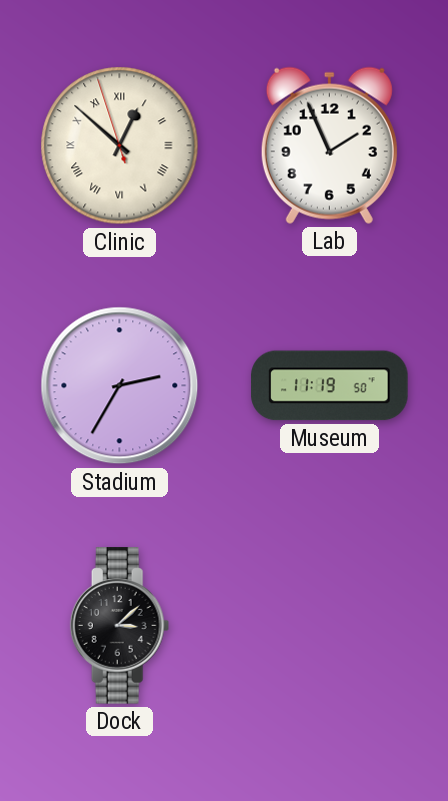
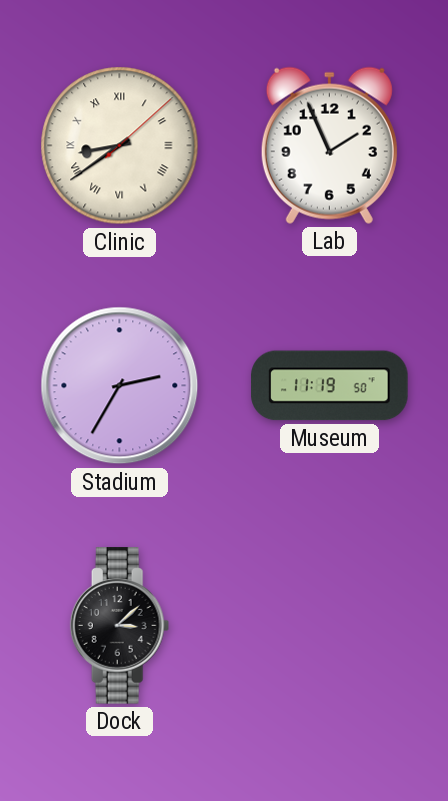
Clinic: 12:51 -> 8:39 (120, 146)
